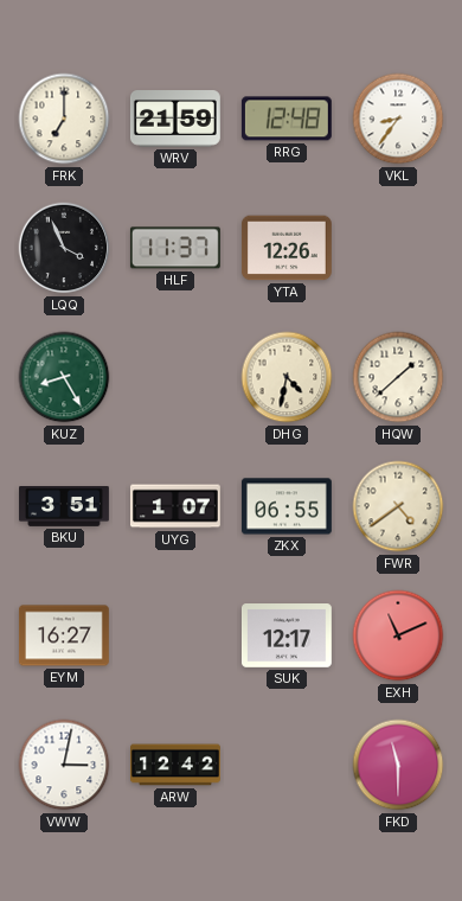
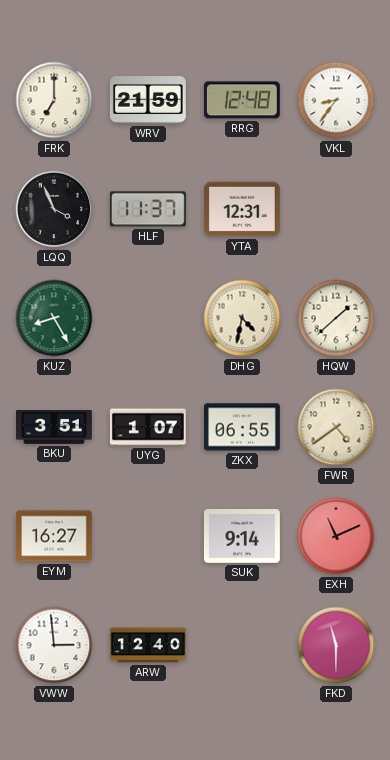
YTA: 12:26 -> 12:31 (242, 209)
SUK: 12:17 -> 9:14 (242, 537)
VWW: 3:02 -> 2:59 (54, 645)
ARW: 12:42 -> 12:40 (149, 645)
